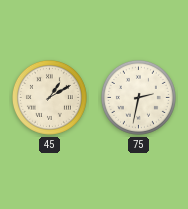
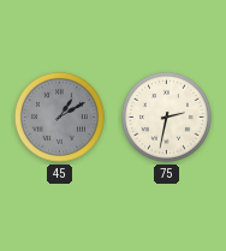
45 dial: cream -> grey (59, 116)
